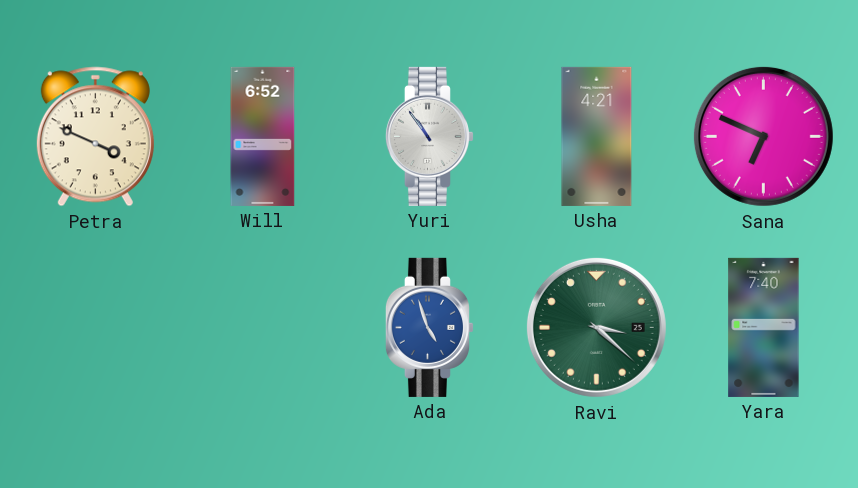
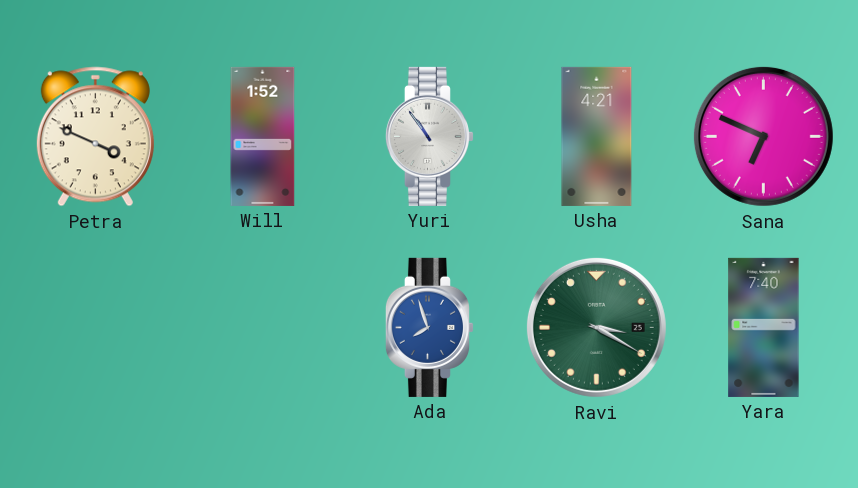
Will: 6:52 -> 1:52 (263, 136)
Ada: 4:57 -> 7:57 (429, 327)
Ravi: 3:22 -> 3:20 (596, 327)
